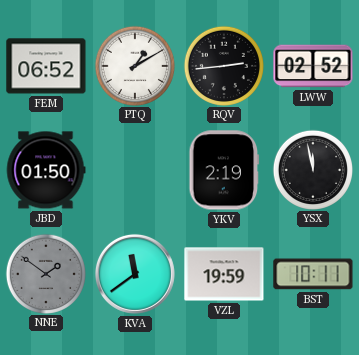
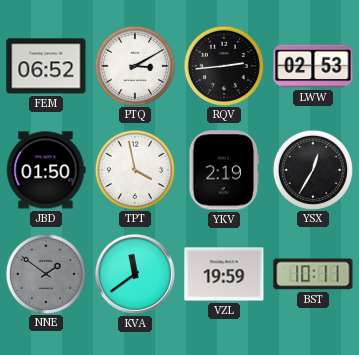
PTQ: 1:10 -> 3:10 (134, 65)
LWW: 02:52 -> 02:53 (313, 66)
TPT: none -> 3:58 (134, 169)
YSX: 11:58 -> 12:35 (312, 169)
